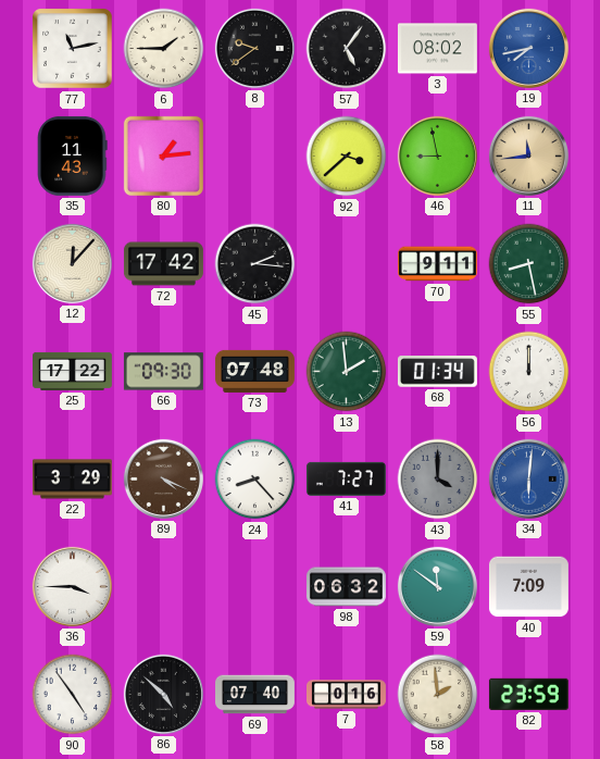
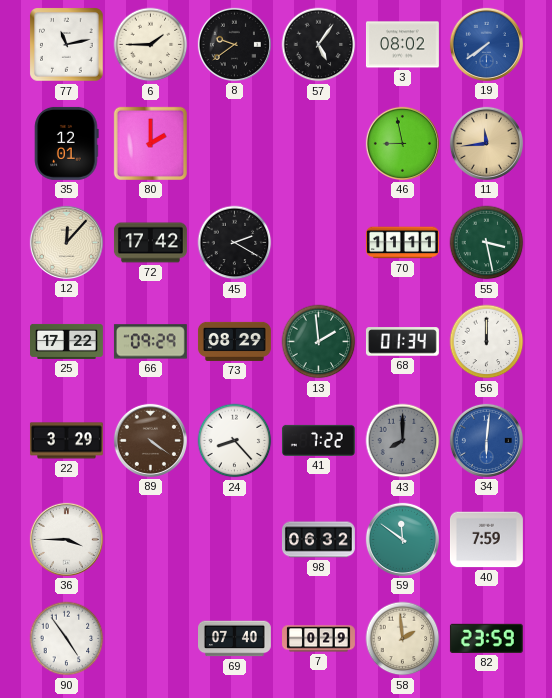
19: 7:43 -> 7:39 (486, 44)
35: 11:43 -> 12:01 (67, 143)
80: 1:14 -> 2:00 (150, 143)
92: 3:38 -> none (347, 157)
45: 2:16 -> 2:20 (235, 243)
70: 9:11 -> 11:11 (402, 243)
55: 8:28 -> 3:28 (487, 243)
66: 09:30 -> 09:29 (150, 342)
73: 07:48 -> 08:29 (234, 341)
89: 4:19 -> 4:21 (150, 440)
41: 7:27 -> 7:22 (318, 440)
43: 4:00 -> 8:00 (403, 441)
40: 7:09 -> 7:59 (486, 540)
86: 4:52 -> none (163, 694)
7: 0:16 -> 0:29 (319, 639)
